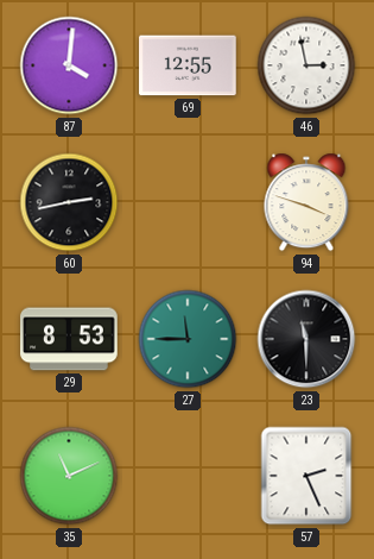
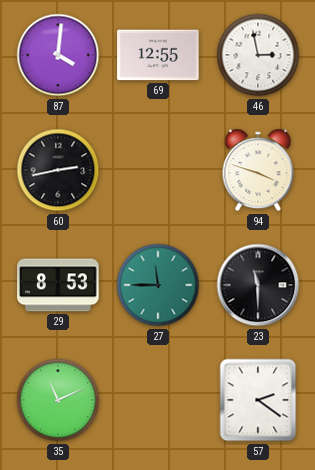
57: 2:26 -> 2:21 (258, 400)
